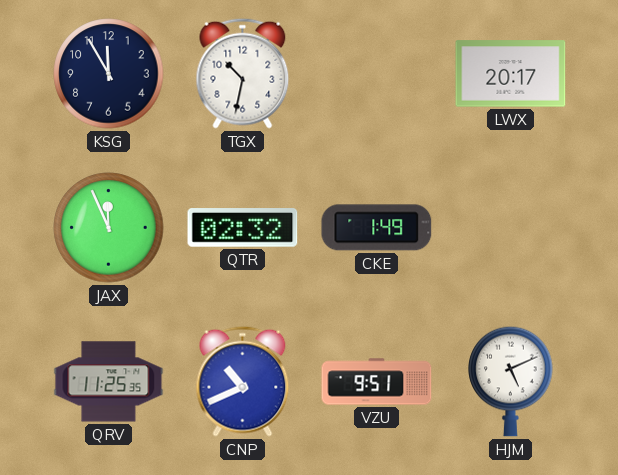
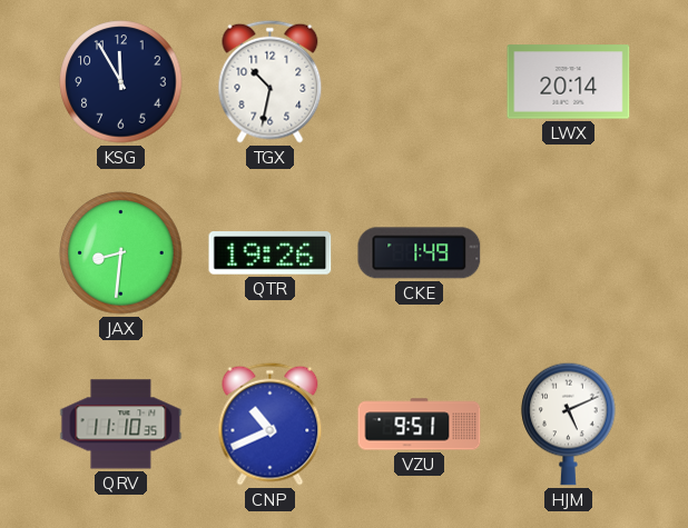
LWX: 20:17 -> 20:14 (569, 82)
JAX: 11:56 -> 8:31 (121, 253)
QTR: 02:32 -> 19:26 (271, 253)
QRV: 11:25 -> 11:10 (121, 425)
